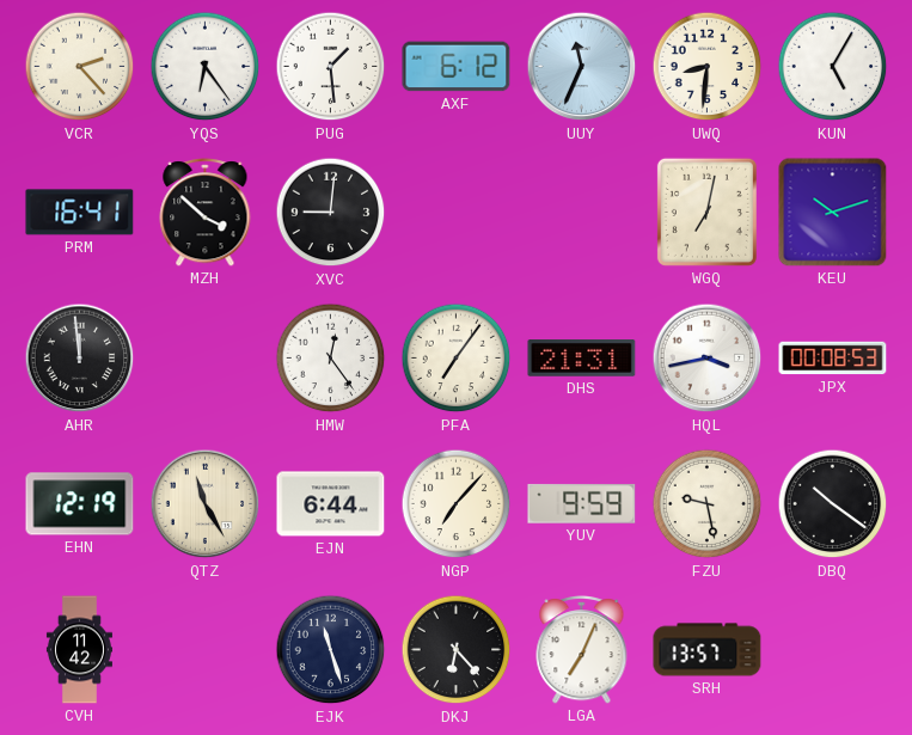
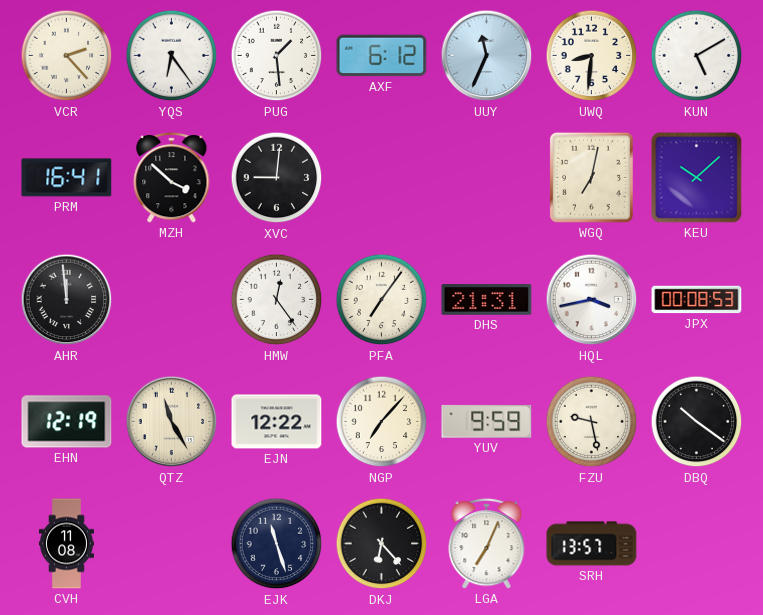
KUN: 5:05 -> 5:10 (697, 56)
KEU: 10:12 -> 10:08 (697, 178)
EJN: 6:44 -> 12:22 (277, 422)
CVH: 11:42 -> 11:08 (66, 544)
